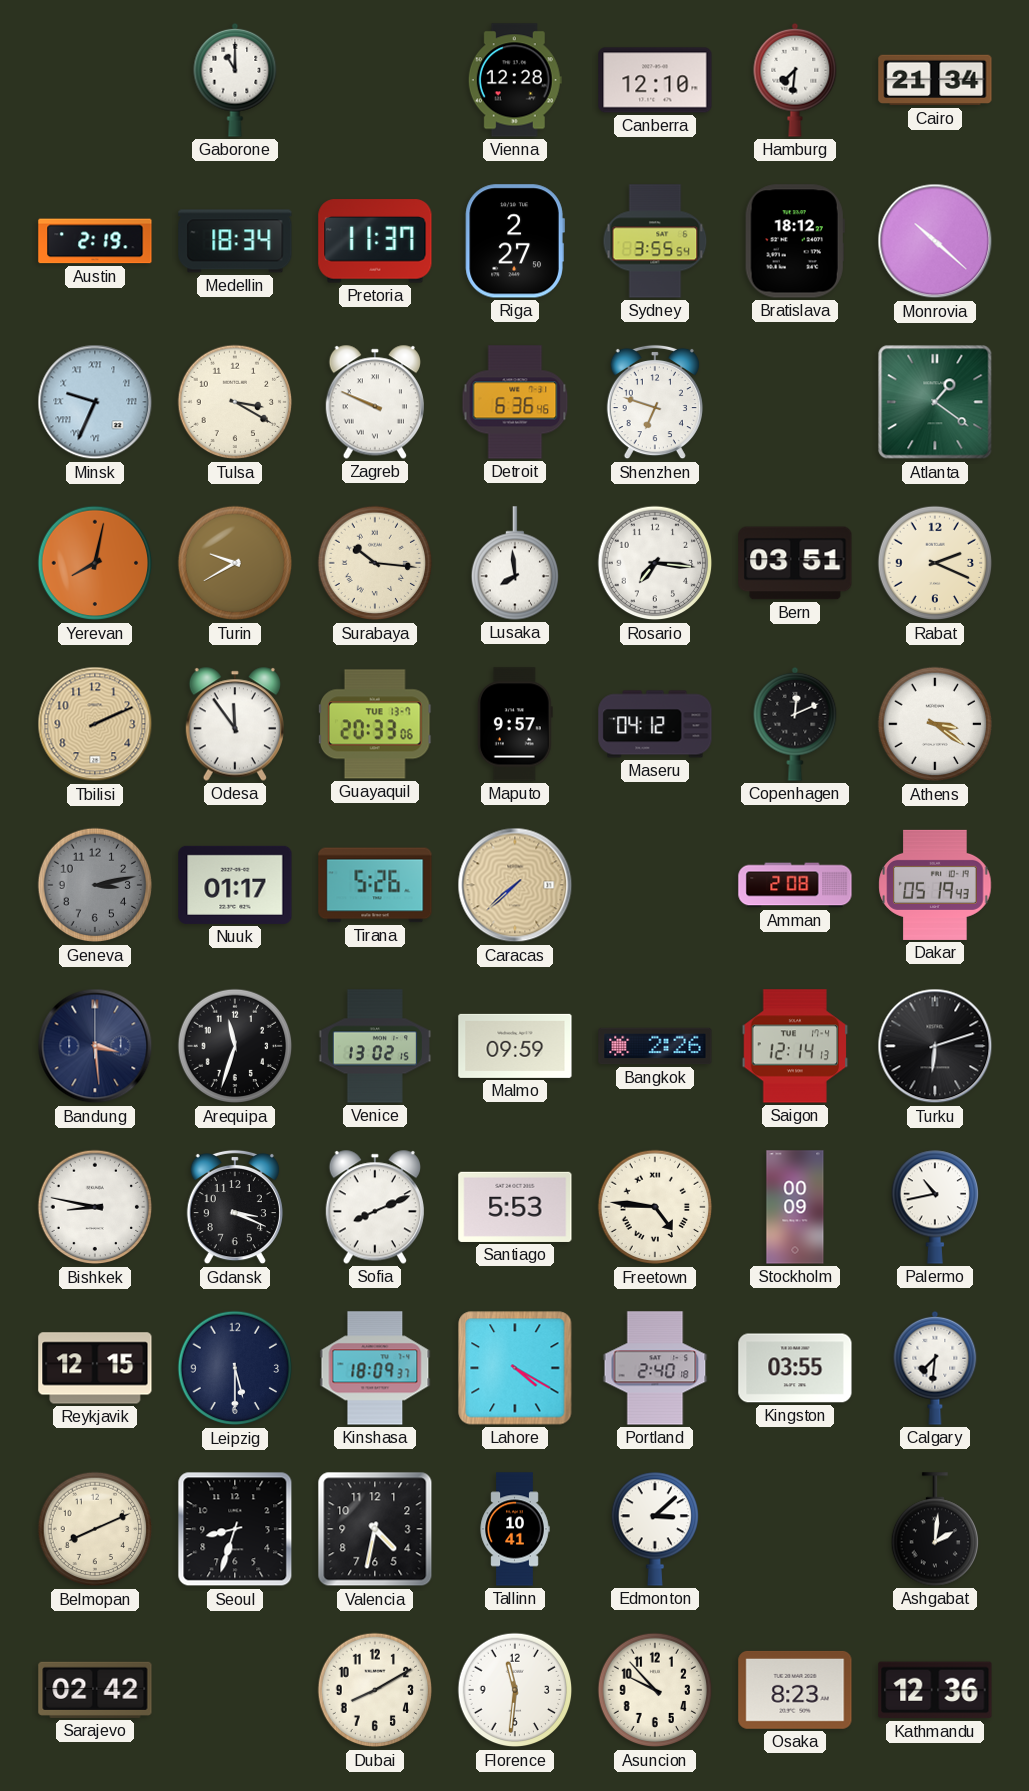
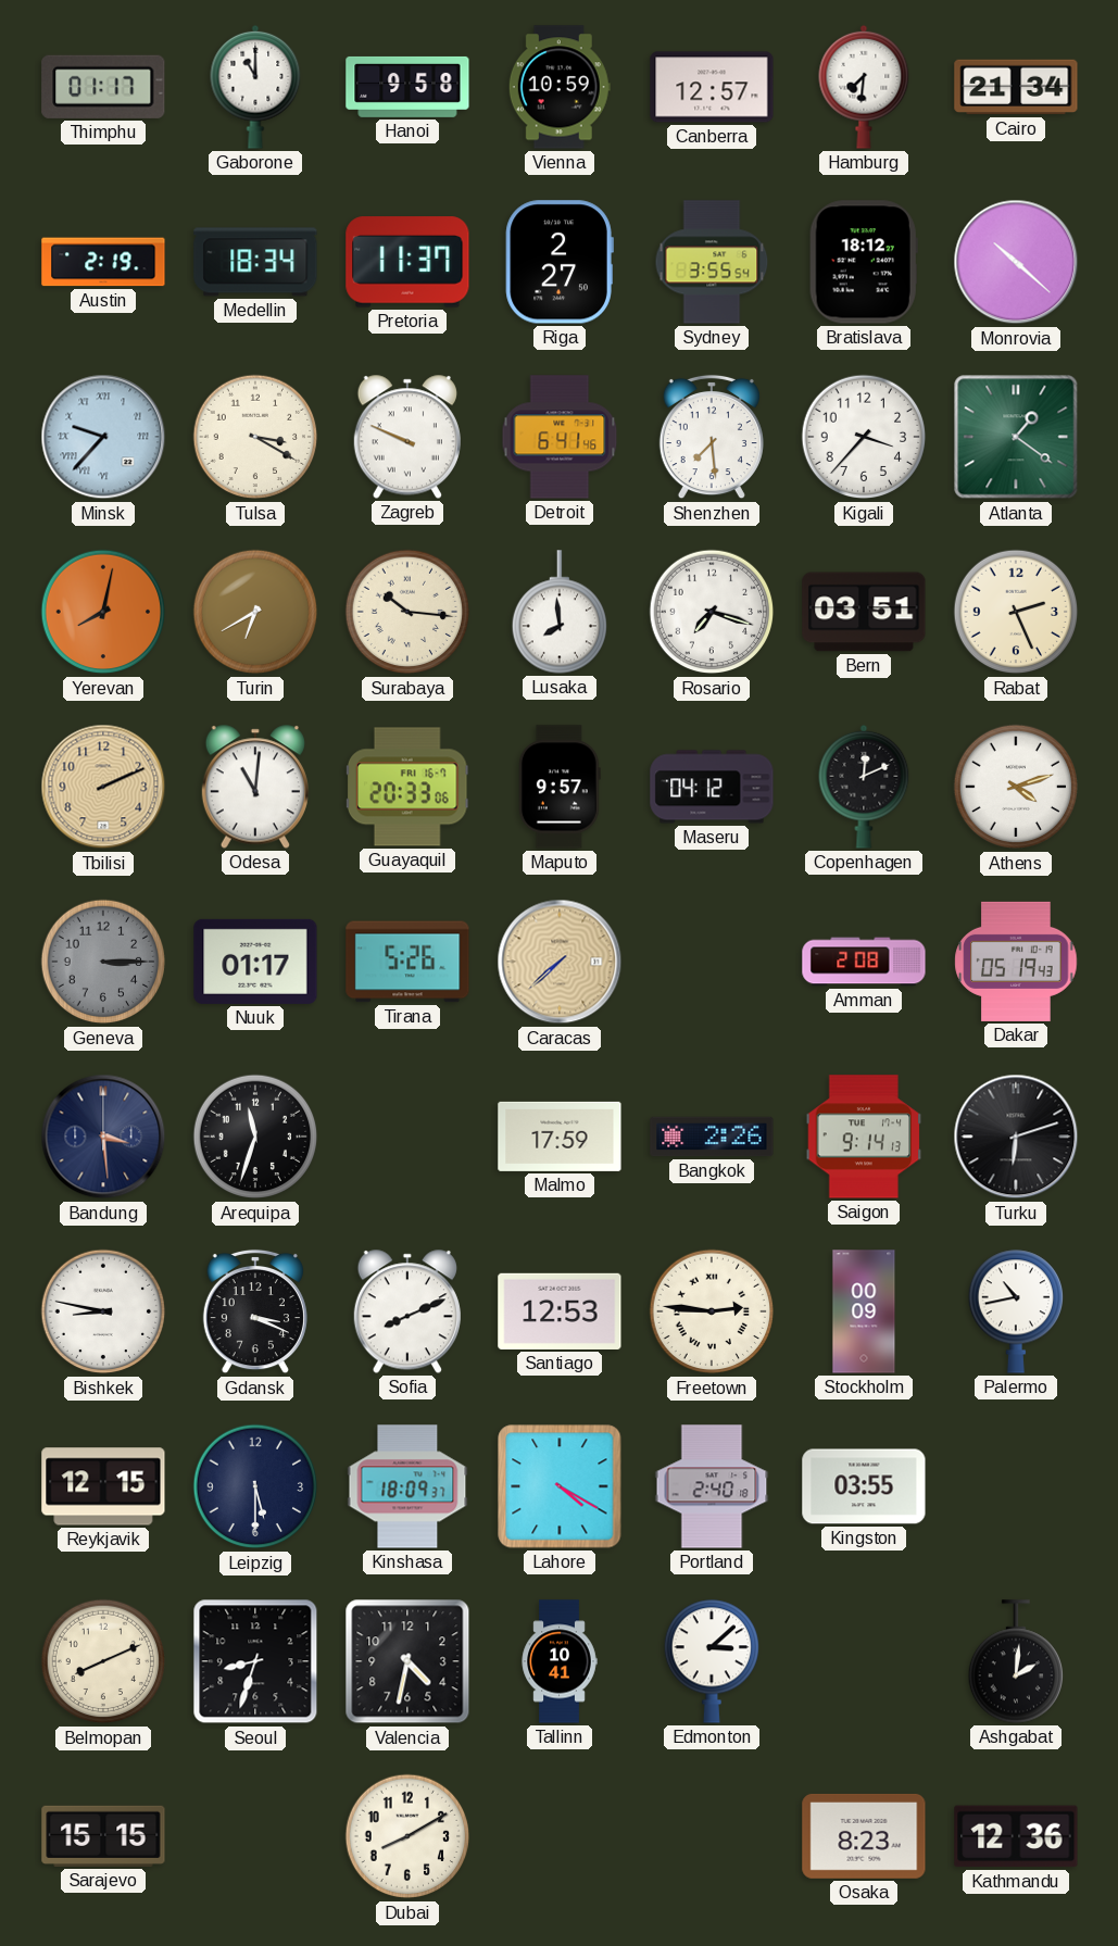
Thimphu: none -> 01:17 (103, 87)
Hanoi: none -> 9:58 (407, 87)
Vienna: 12:28 -> 10:59 (560, 87)
Canberra: 12:10 -> 12:57 (712, 87)
Minsk: 9:34 -> 9:37 (103, 437)
Detroit: 6:36 -> 6:41 (560, 437)
Shenzhen: 6:48 -> 7:29 (712, 437)
Kigali: none -> 3:37 (864, 437)
Turin: 9:40 -> 6:40 (255, 612)
Rosario: 7:16 -> 7:18 (712, 612)
Rabat: 2:19 -> 2:26 (1016, 612)
Odesa: 11:54 -> 11:01 (255, 787)
Guayaquil date: TUE 13-7 -> FRI 16-7 (407, 787)
Athens: 3:21 -> 4:12 (1016, 787)
Geneva: 3:13 -> 3:15 (103, 962)
Venice: 13:02 -> none (374, 1046)
Malmo: 09:59 -> 17:59 (560, 1137)
Saigon: 12:14 -> 9:14 (864, 1137)
Santiago: 5:53 -> 12:53 (560, 1311)
Freetown: 4:46 -> 2:46 (712, 1311)
Calgary: 7:31 -> none (935, 1368)
Sarajevo: 02:42 -> 15:15 (103, 1836)
Florence: 11:31 -> none (515, 1690)
Asuncion: 9:53 -> none (655, 1690)
